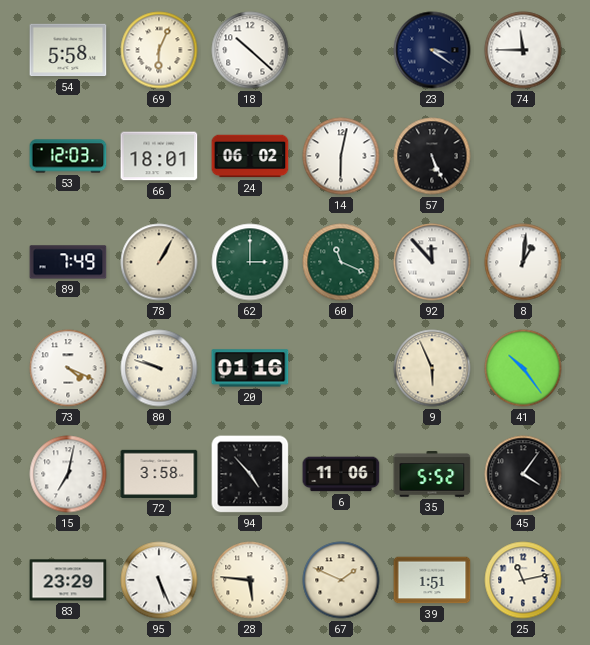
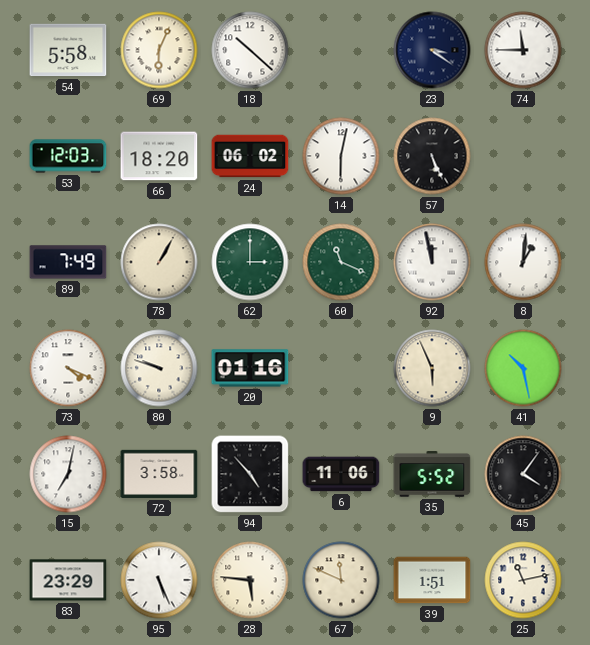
66: 18:01 -> 18:20 (159, 156)
92: 11:53 -> 11:58 (432, 262)
41: 10:24 -> 10:28 (523, 368)
67: 1:49 -> 11:49 (341, 580)
